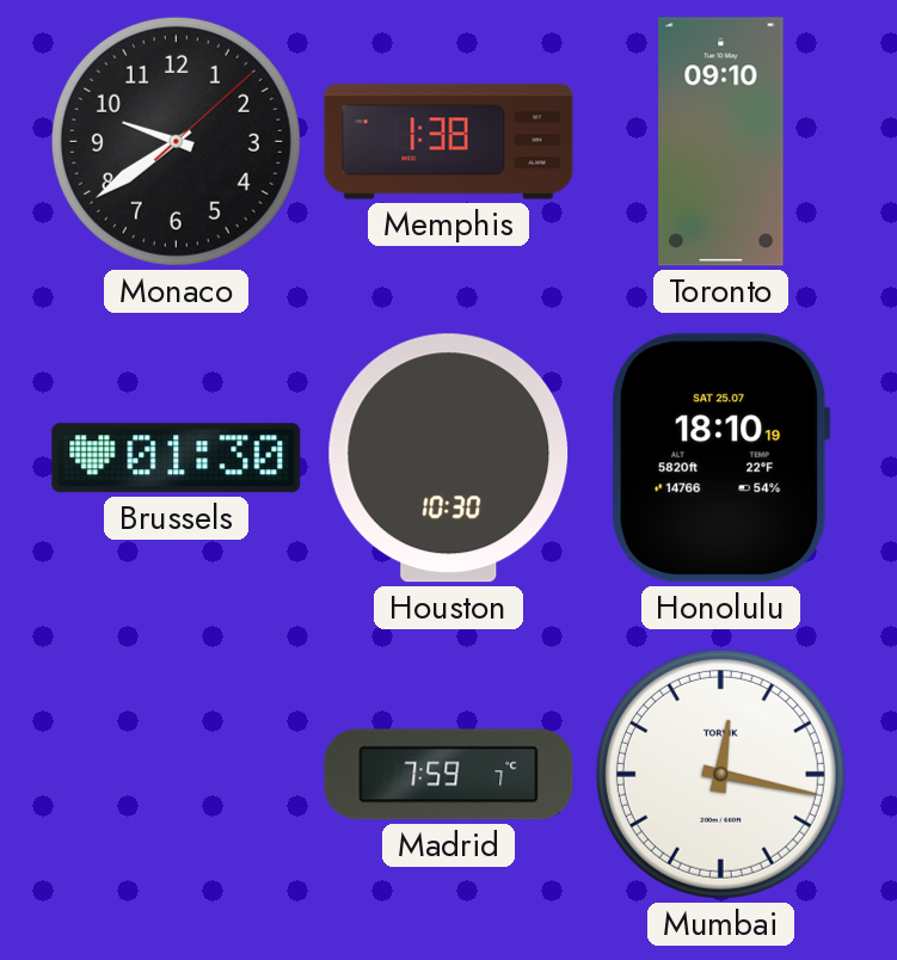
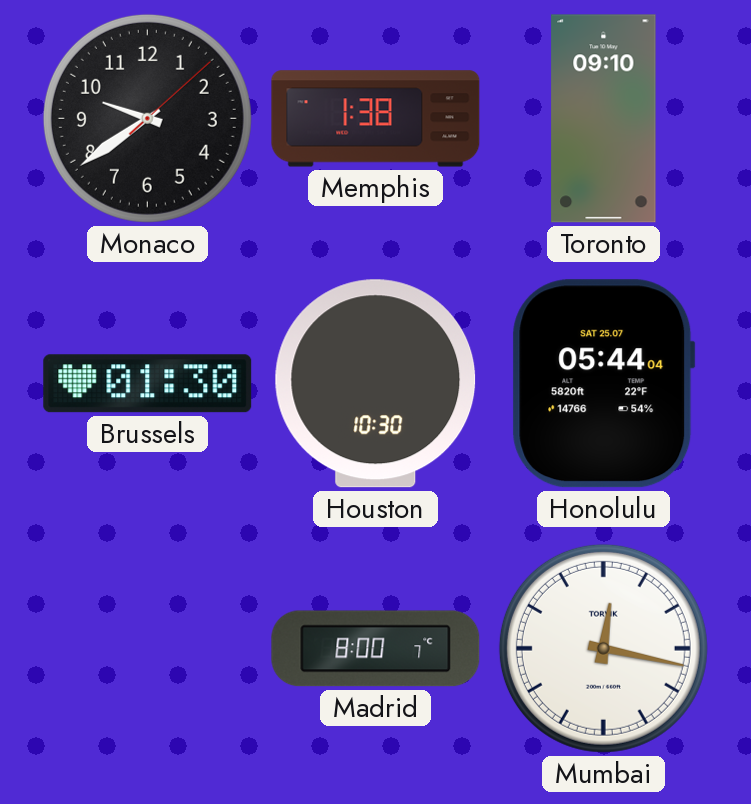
Honolulu: 18:10 -> 05:44 (604, 384)
Madrid: 7:59 -> 8:00 (376, 649)
